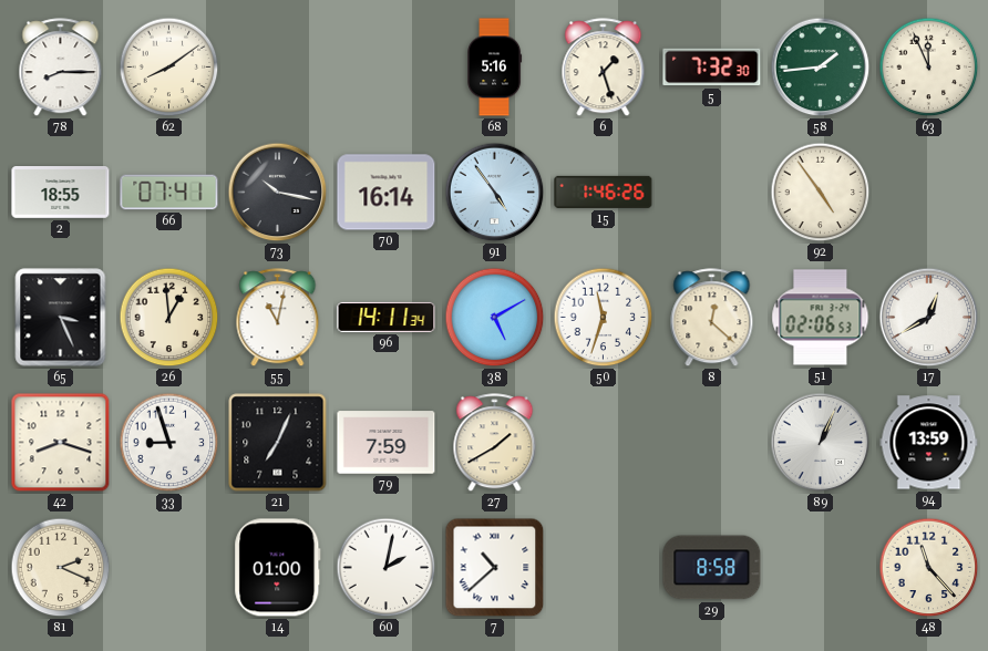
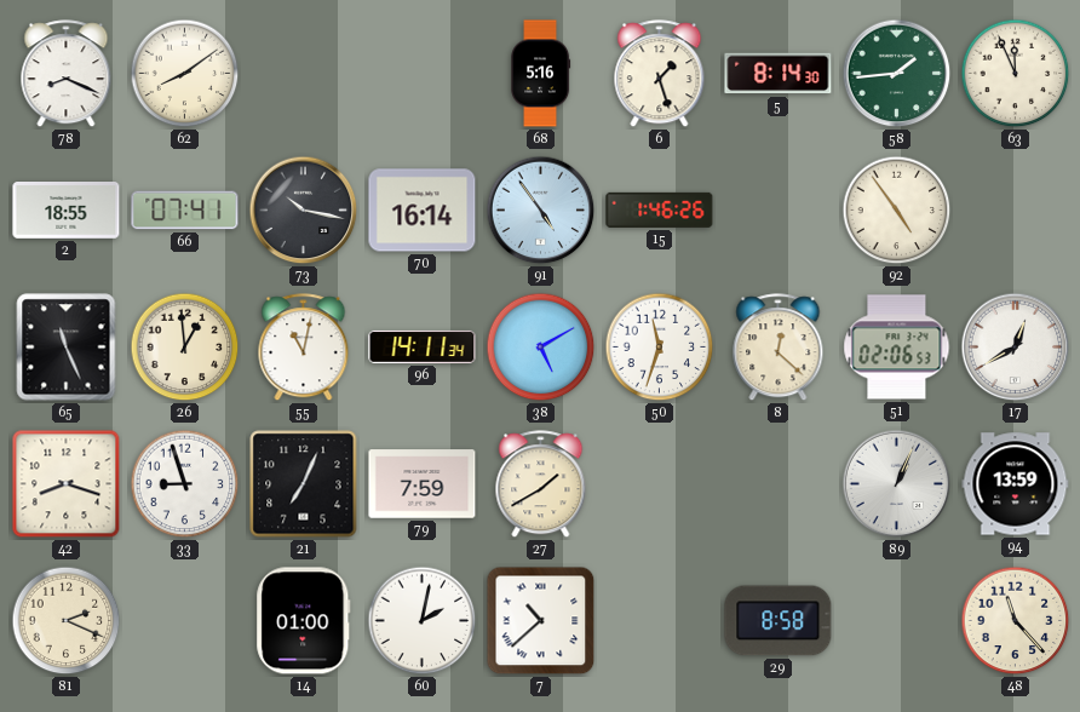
78: 8:15 -> 8:19 (67, 74)
5: 7:32 -> 8:14 (779, 74)
65: 3:26 -> 11:26 (67, 348)
